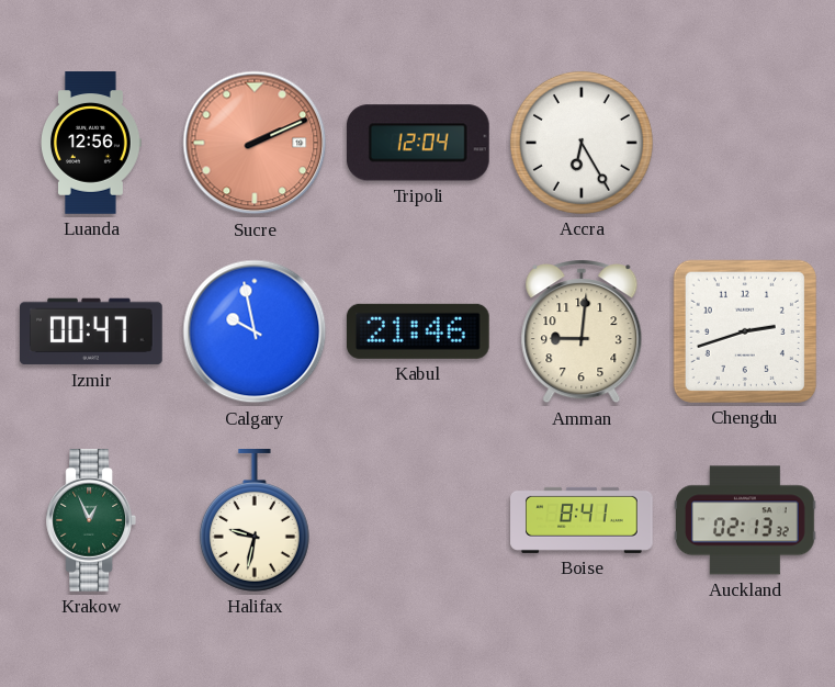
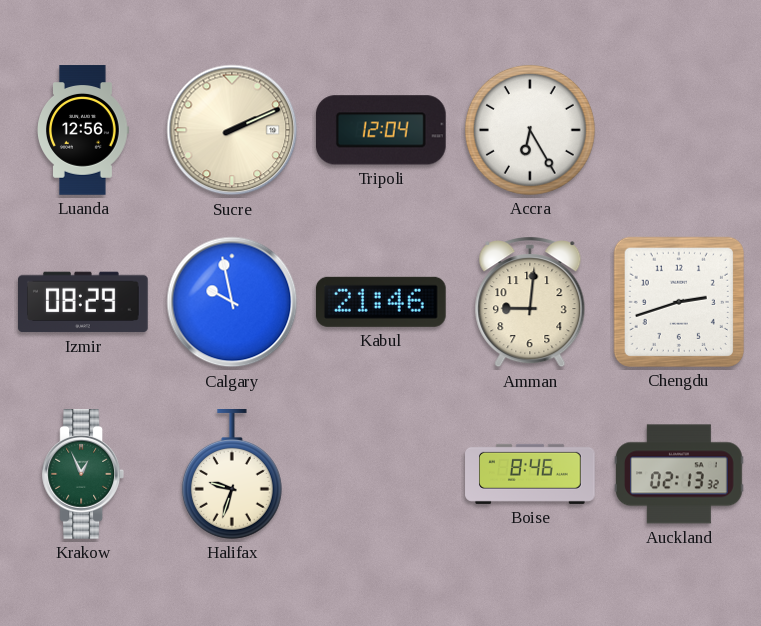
Sucre dial: salmon -> cream (232, 130)
Izmir: 00:47 -> 08:29 (84, 302)
Halifax: 9:32 -> 9:33 (232, 475)
Boise: 8:41 -> 8:46 (530, 474)
